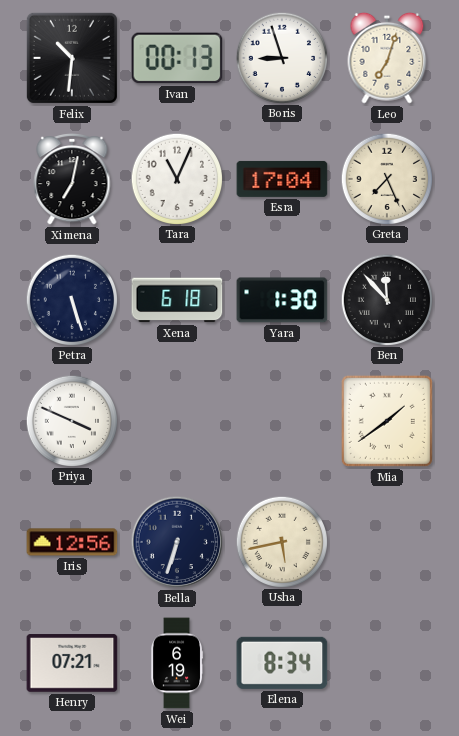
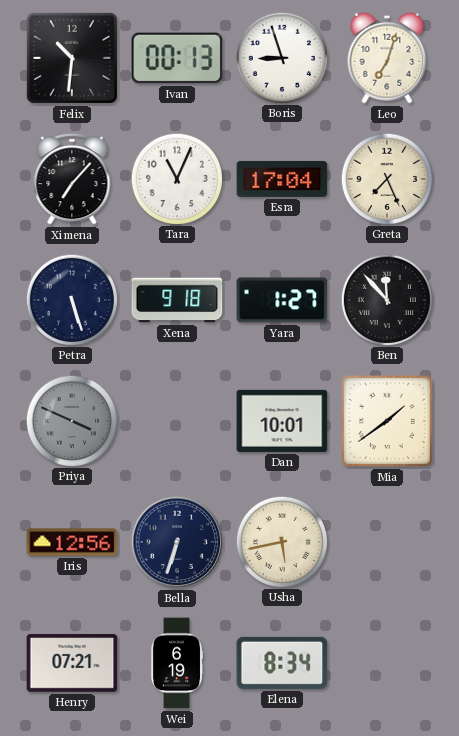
Ximena: 7:02 -> 7:07 (72, 180)
Xena: 6:18 -> 9:18 (177, 300)
Yara: 1:30 -> 1:27 (282, 300)
Priya dial: white -> grey (71, 420)
Dan: none -> 10:01 (282, 421)
